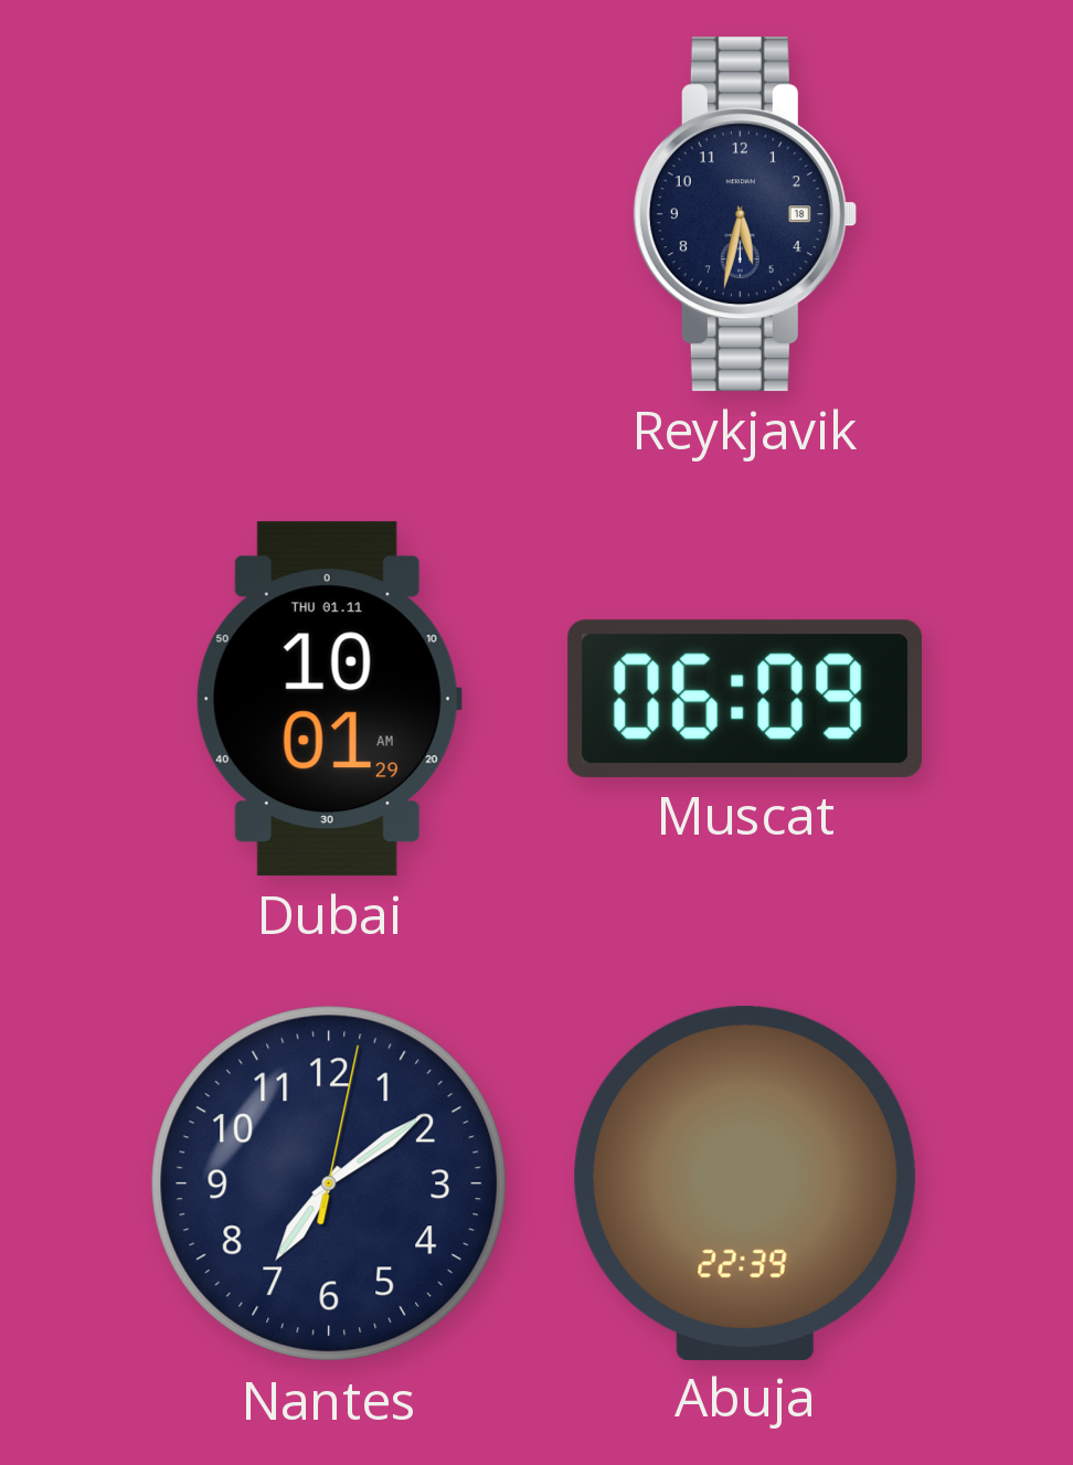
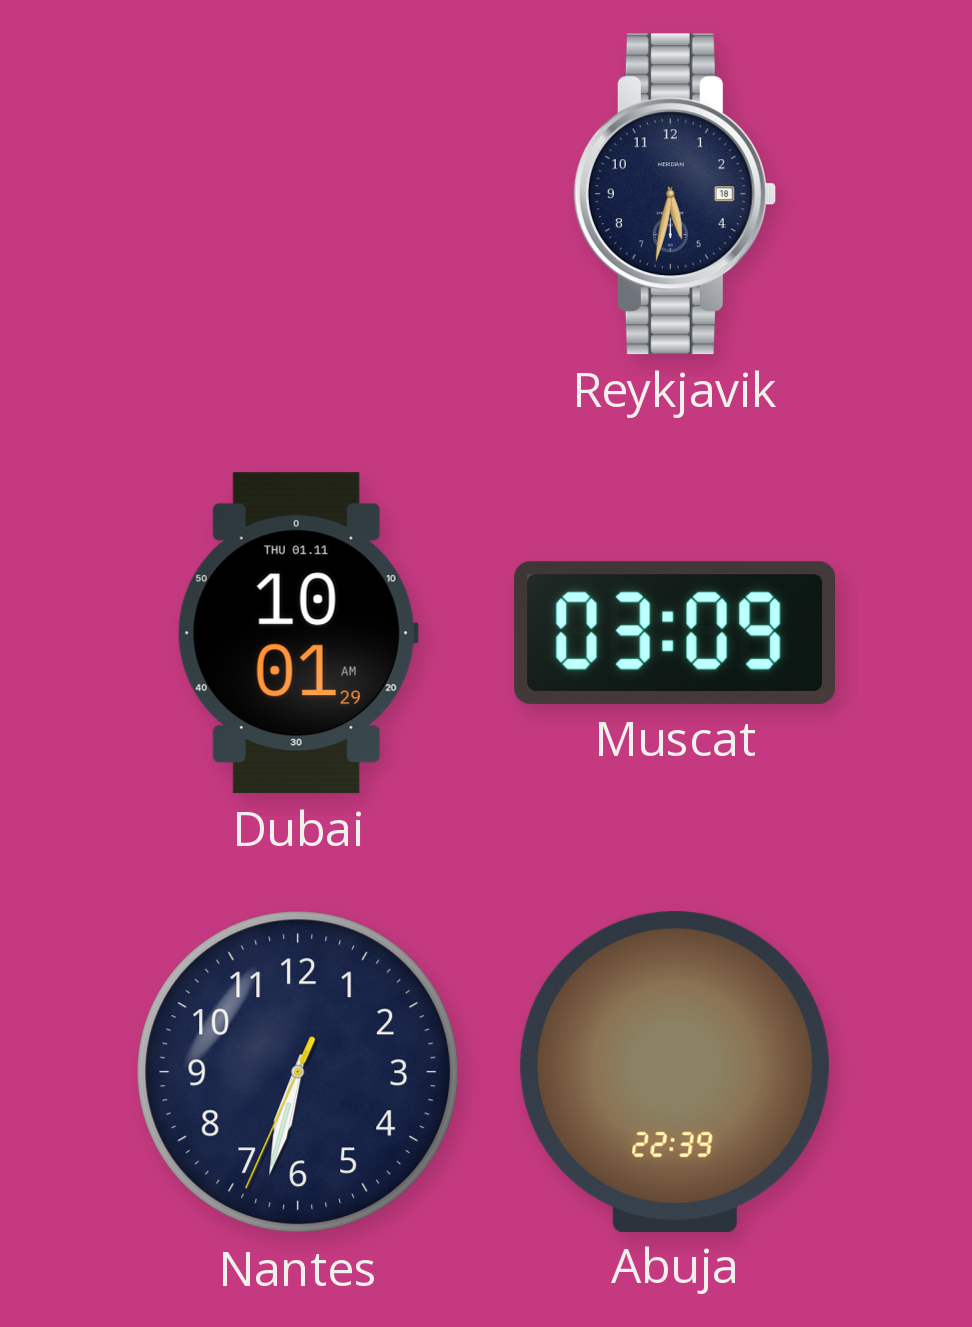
Muscat: 06:09 -> 03:09 (674, 633)
Nantes: 7:09 -> 6:32 (298, 1072)
